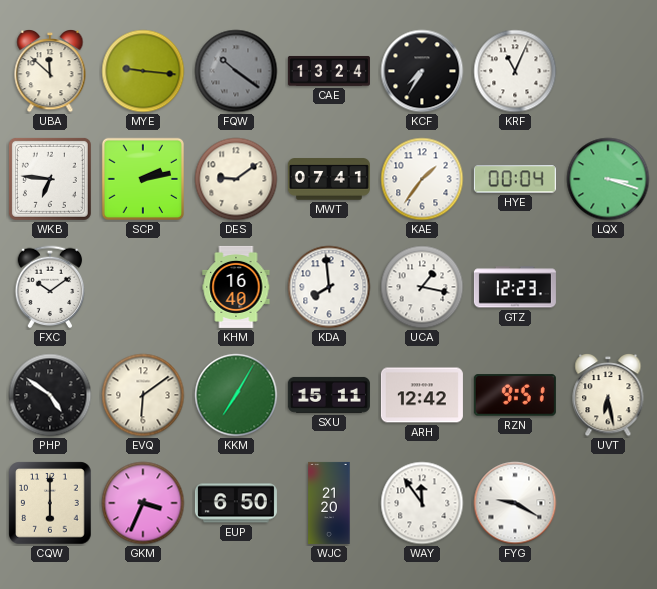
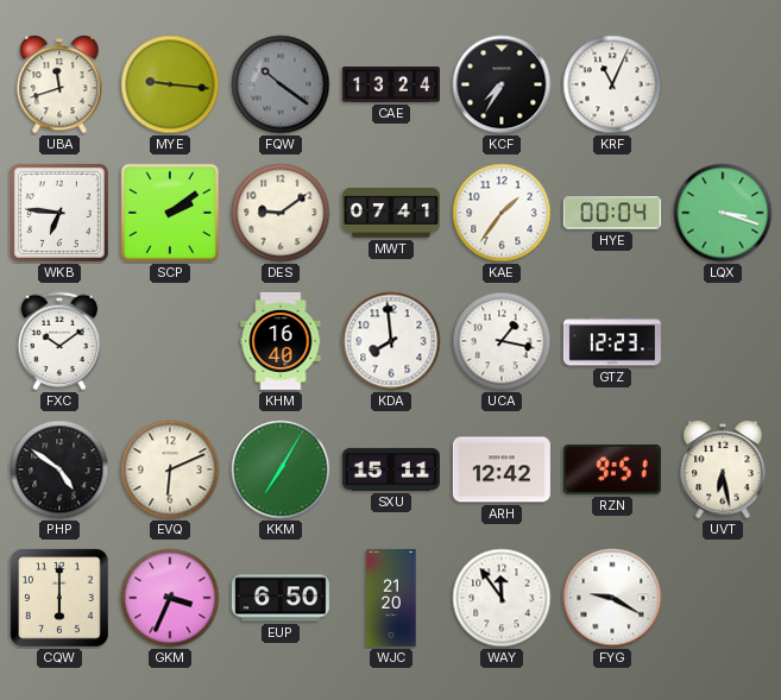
UBA: 11:52 -> 11:42 (59, 86)
SCP: 2:13 -> 2:09 (170, 213)
EVQ: 6:09 -> 6:11 (170, 469)
